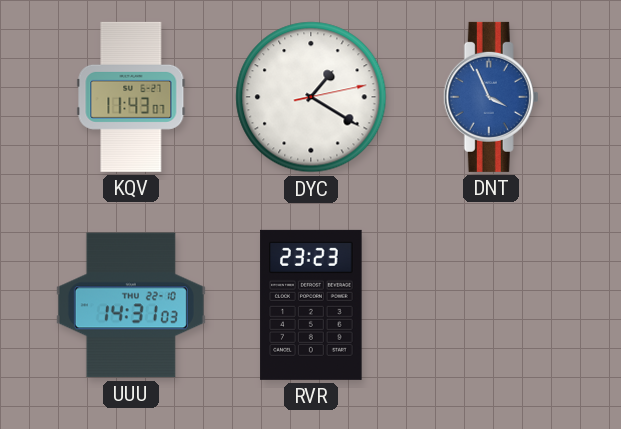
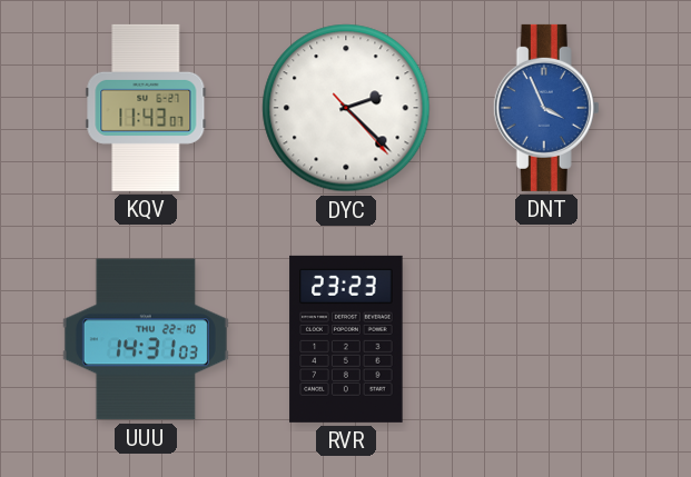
DYC: 1:20 -> 2:22 (346, 108)
